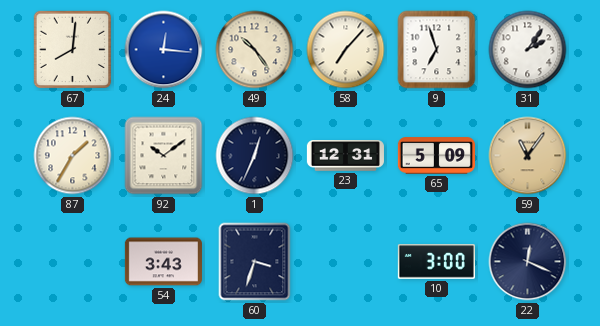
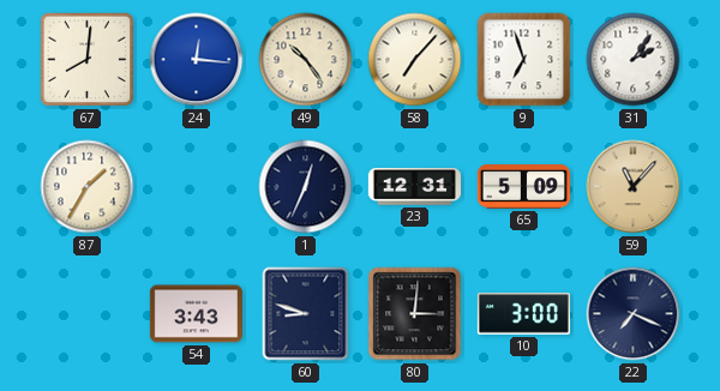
92: 10:09 -> none (164, 156)
59: 11:06 -> 11:07 (634, 187)
60: 3:33 -> 8:48 (306, 314)
80: none -> 3:01 (415, 314)
22: 12:19 -> 7:19 (634, 314)
